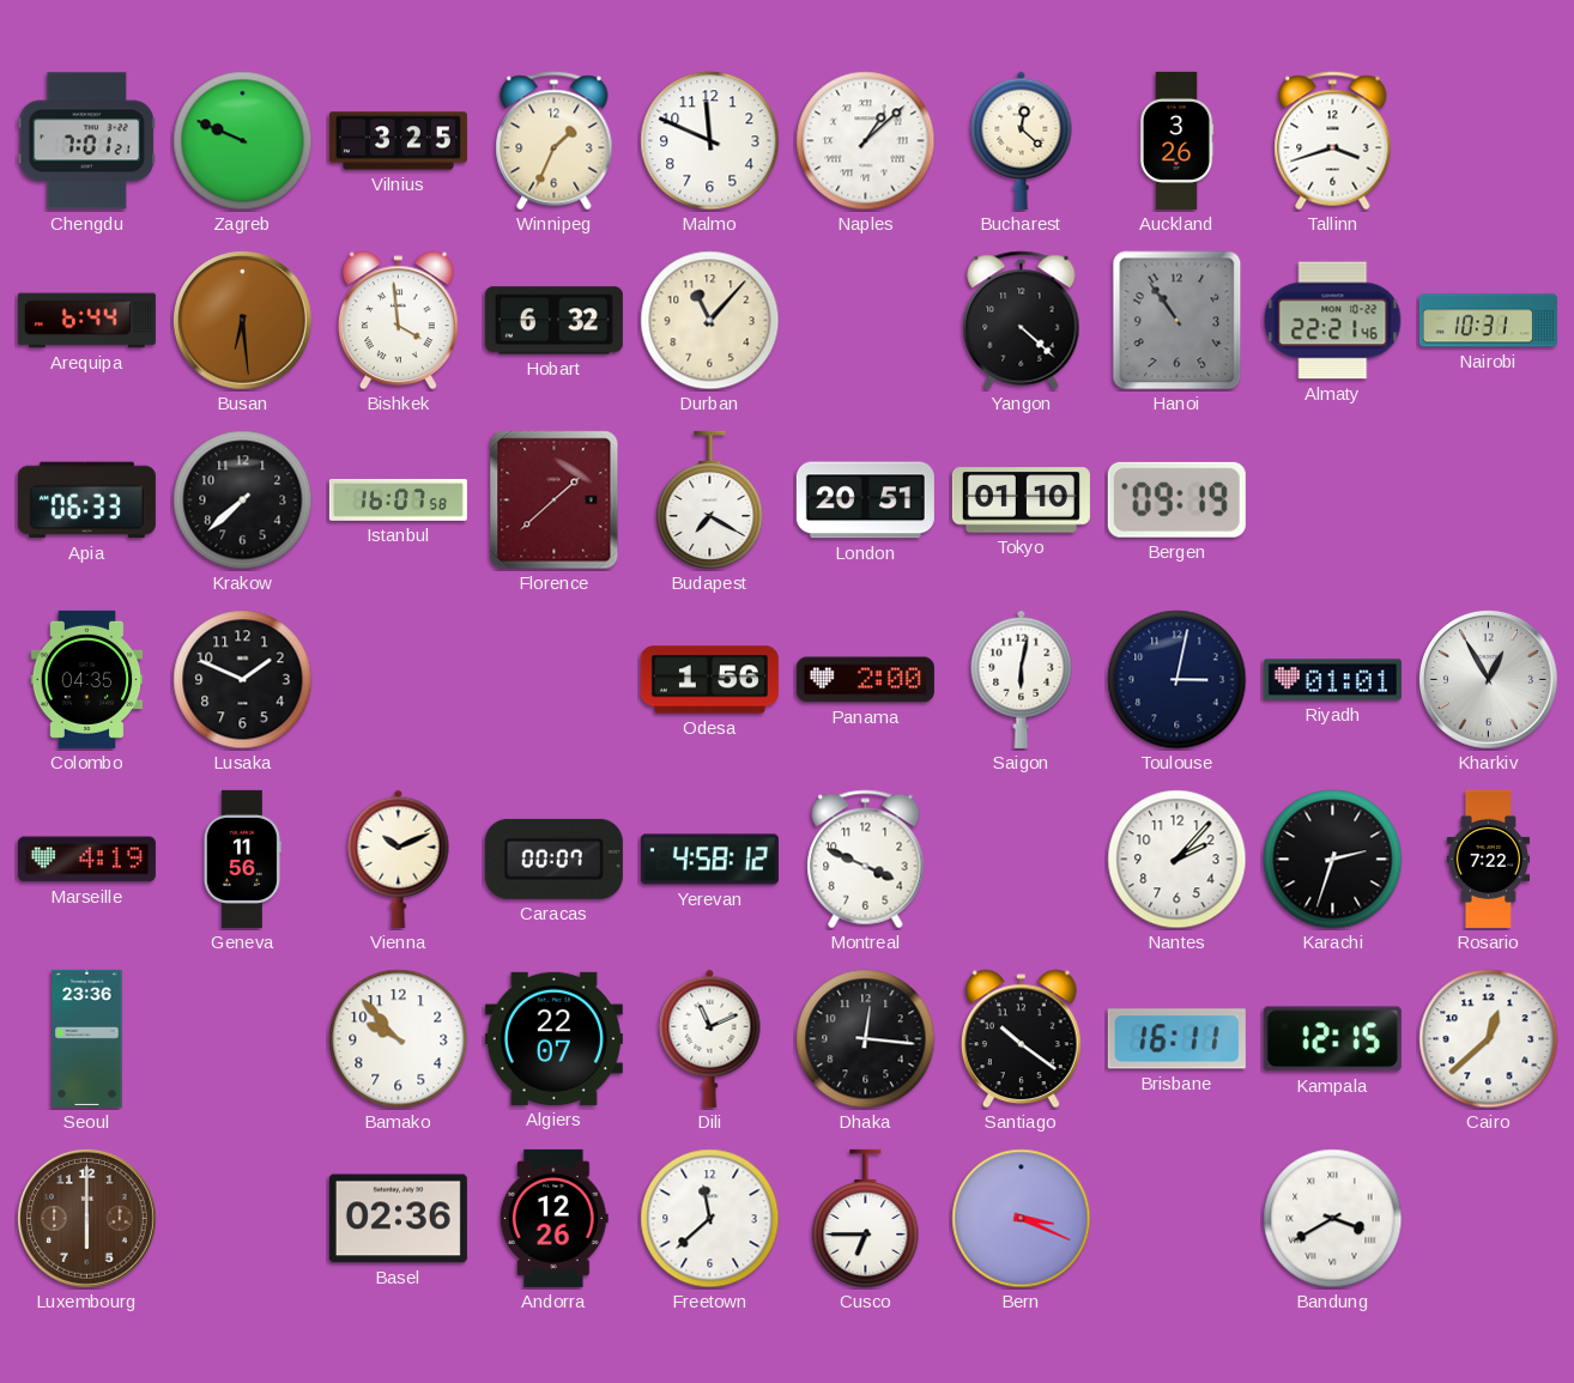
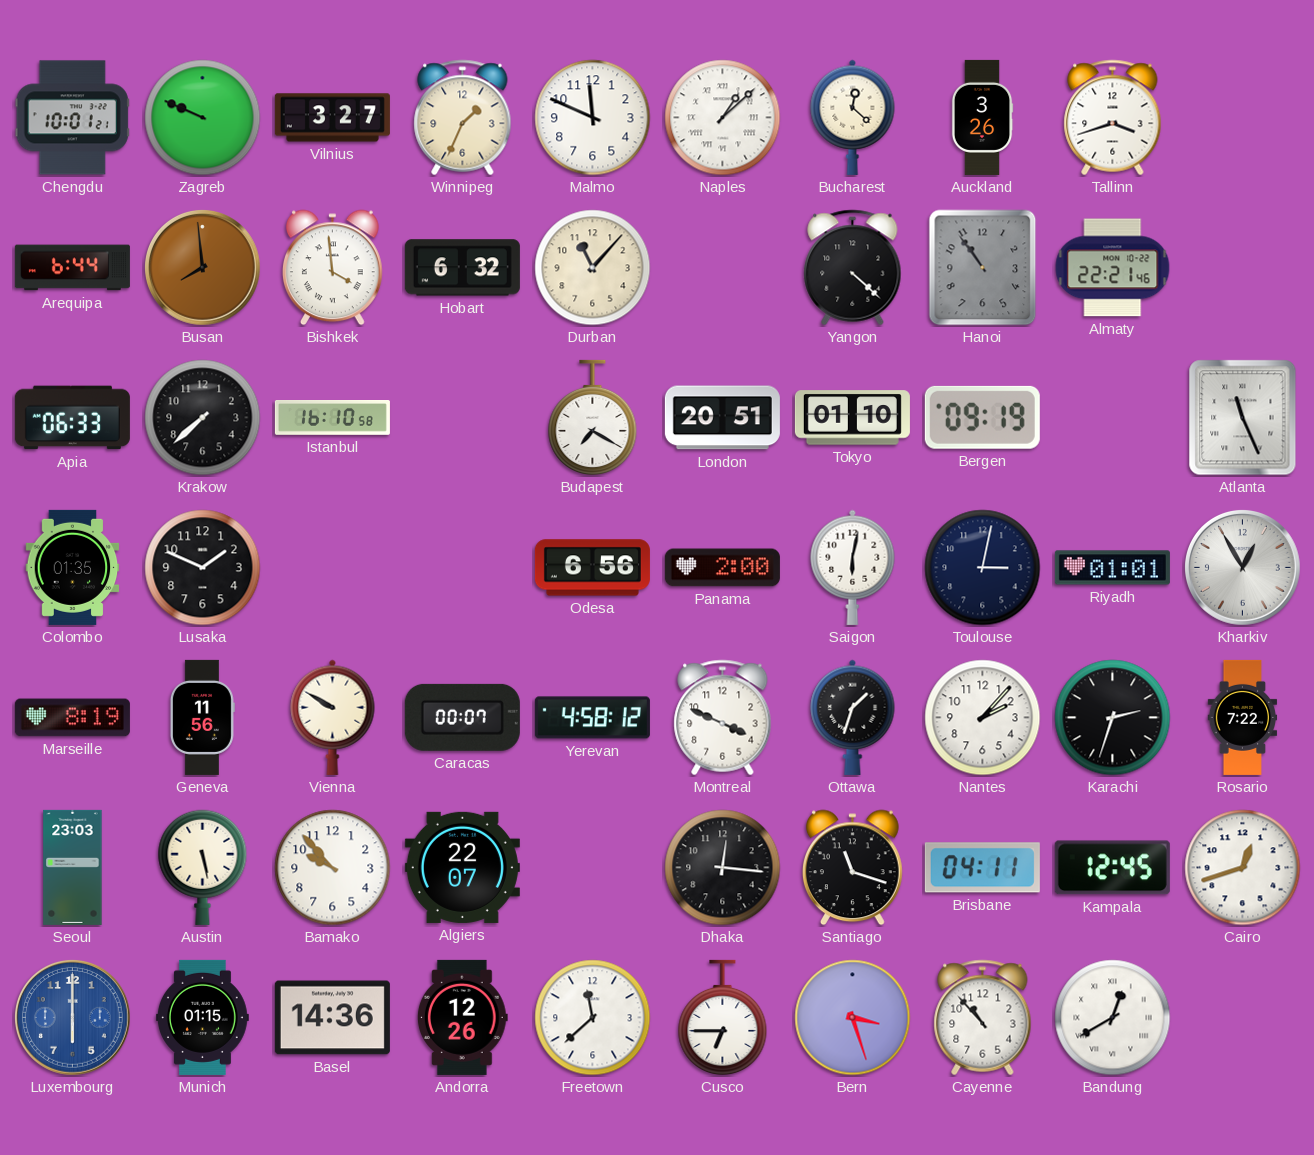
Chengdu: 7:01 -> 10:01 (72, 118)
Vilnius: 3:25 -> 3:27 (332, 118)
Busan: 6:29 -> 7:59 (203, 268)
Nairobi: 10:31 -> none (1488, 321)
Istanbul: 16:07 -> 16:10 (332, 418)
Florence: 1:38 -> none (555, 501)
Atlanta: none -> 11:26 (1243, 418)
Colombo: 04:35 -> 01:35 (73, 567)
Odesa: 1:56 -> 6:56 (592, 568)
Marseille: 4:19 -> 8:19 (72, 718)
Vienna: 10:11 -> 9:50 (333, 717)
Ottawa: none -> 1:33 (853, 717)
Seoul: 23:36 -> 23:03 (73, 867)
Austin: none -> 5:28 (203, 867)
Dili: 11:11 -> none (710, 1038)
Santiago: 10:21 -> 11:18 (852, 868)
Brisbane: 16:11 -> 04:11 (982, 868)
Kampala: 12:15 -> 12:45 (1112, 868)
Cairo: 12:38 -> 12:42 (1243, 868)
Luxembourg dial: brown -> blue (73, 1018)
Munich: none -> 01:15 (203, 1017)
Basel: 02:36 -> 14:36 (332, 1018)
Bern: 3:19 -> 3:27 (853, 1018)
Cayenne: none -> 10:53 (983, 1018)
Bandung: 3:40 -> 12:40 (1113, 1018)
